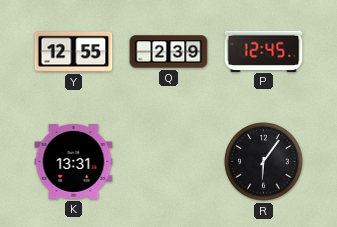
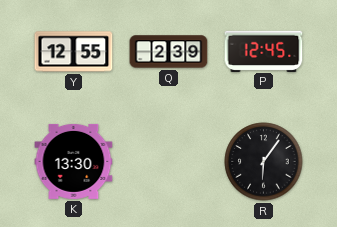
K: 13:31 -> 13:30 (74, 161)
